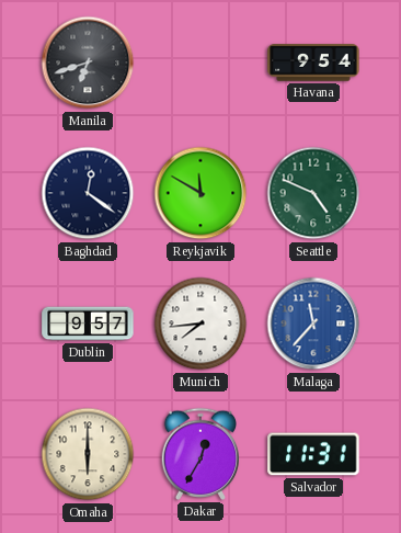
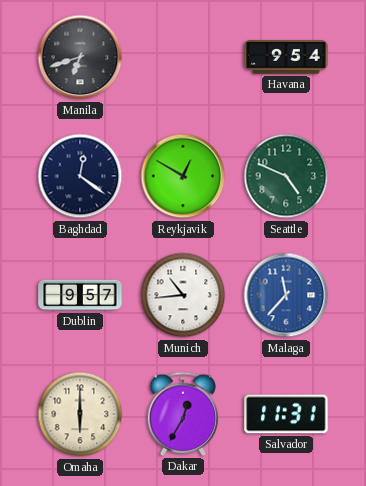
Reykjavik: 11:50 -> 12:50 (183, 176)
Munich: 7:44 -> 10:44 (183, 295)
